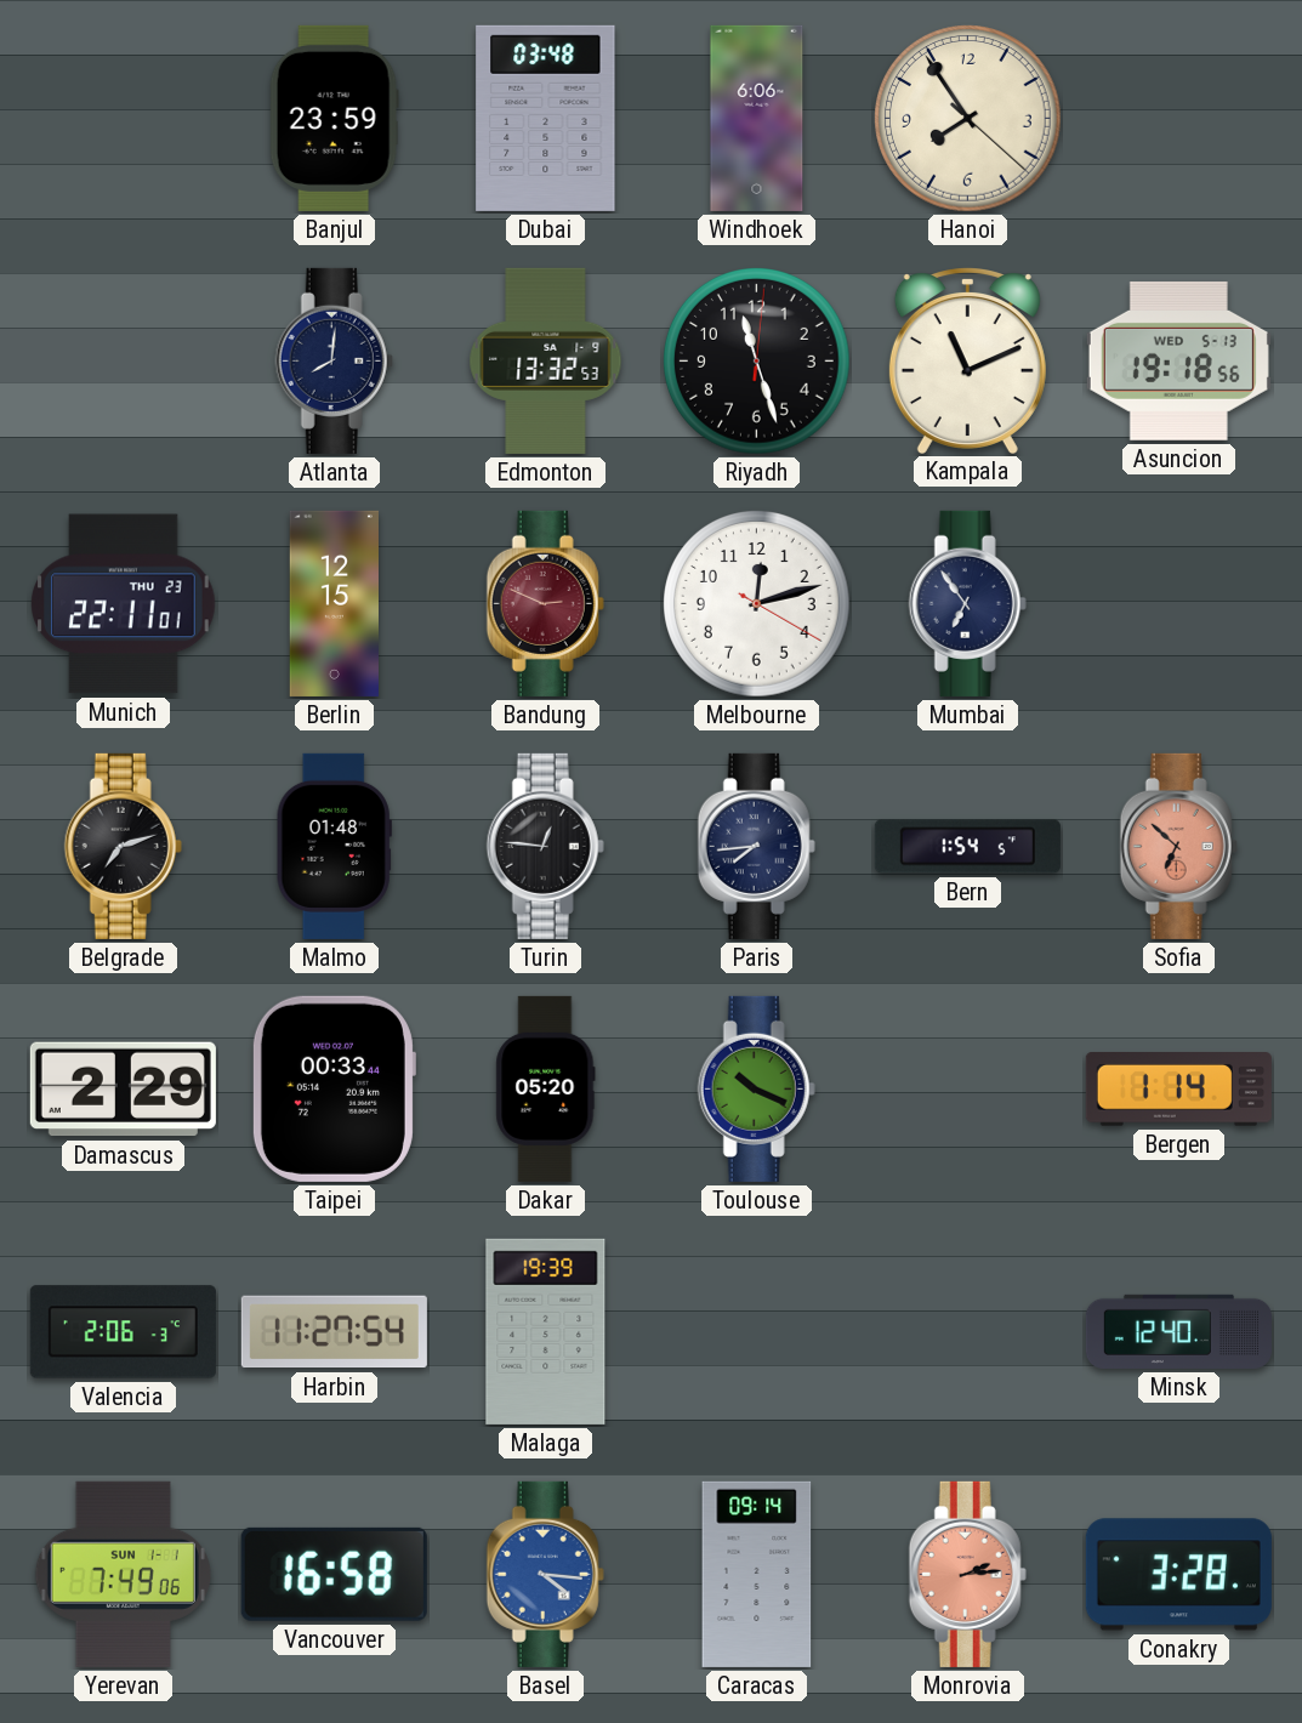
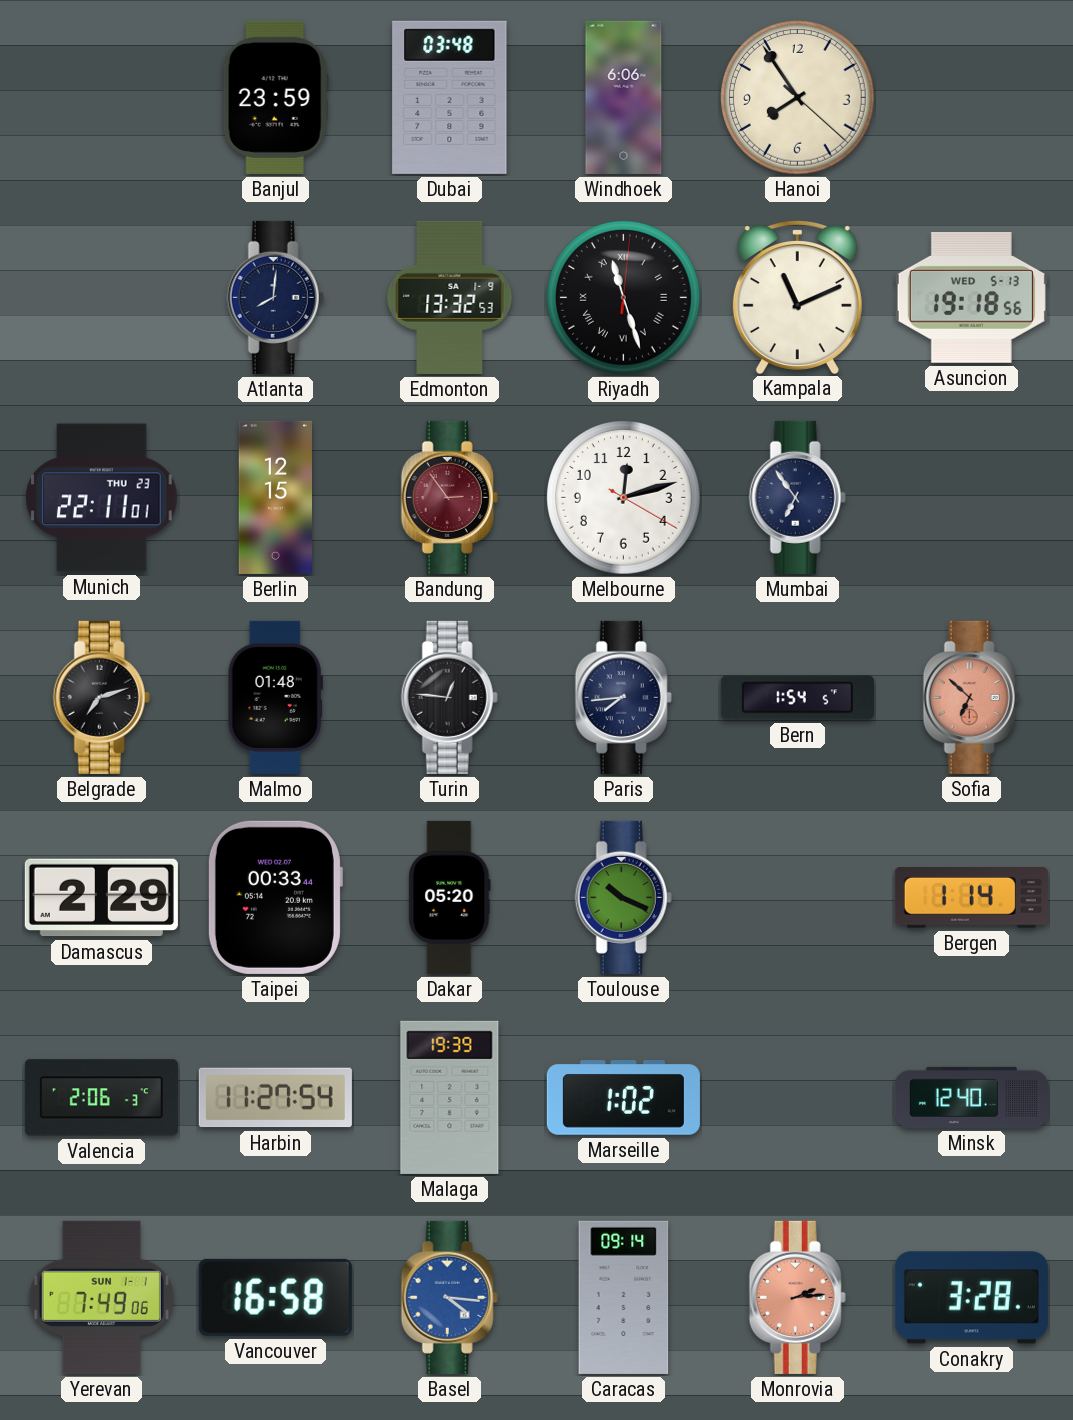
Riyadh numerals: Arabic -> Roman (624, 298)
Bandung: 2:49 -> 2:54 (449, 497)
Marseille: none -> 1:02 (623, 1098)
